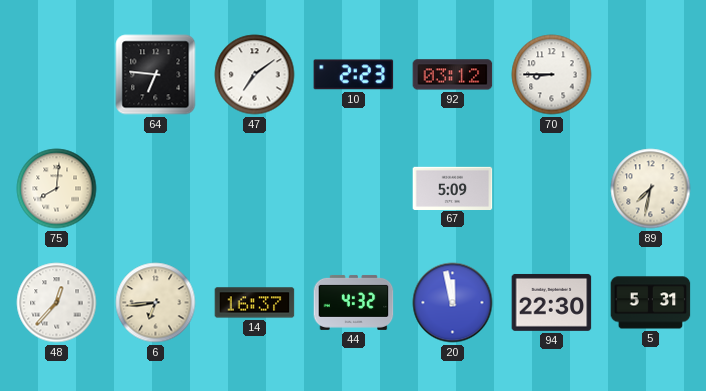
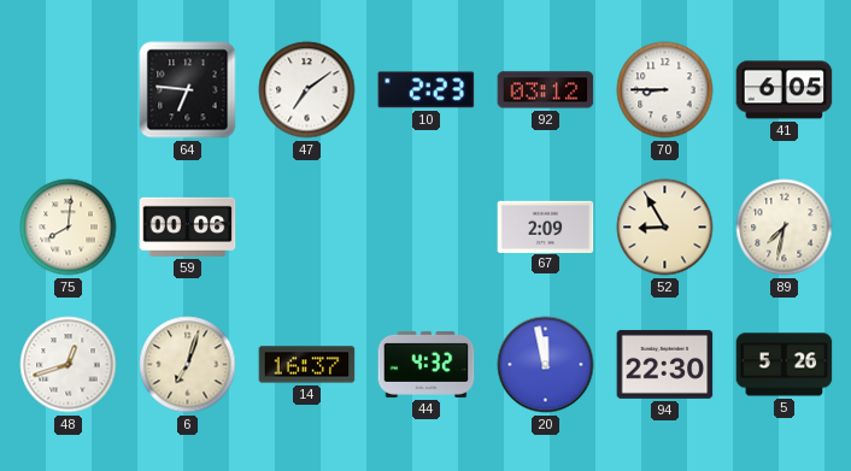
41: none -> 6:05 (785, 90)
59: none -> 00:06 (188, 226)
67: 5:09 -> 2:09 (546, 226)
52: none -> 8:55 (665, 228)
48: 12:37 -> 12:42 (69, 365)
6: 6:44 -> 7:03 (188, 365)
5: 5:31 -> 5:26 (785, 365)
